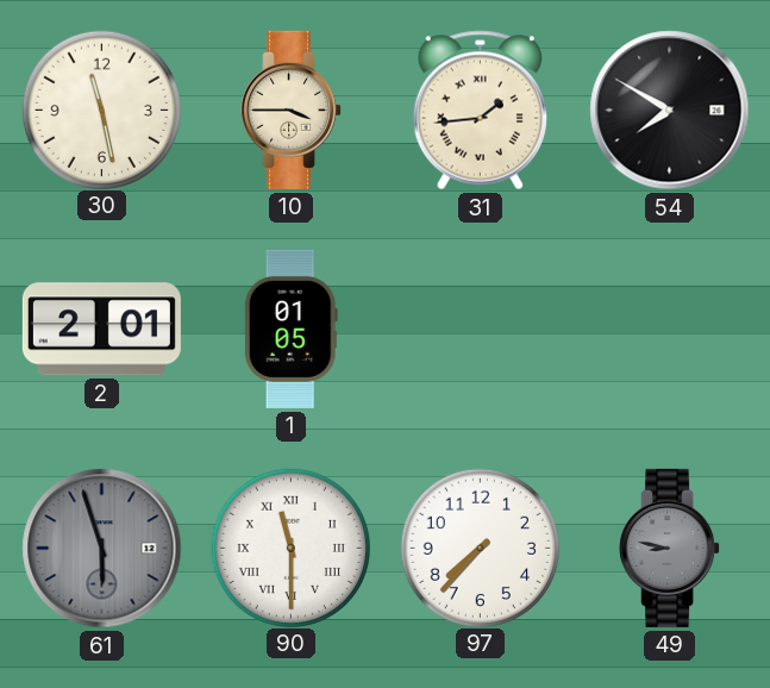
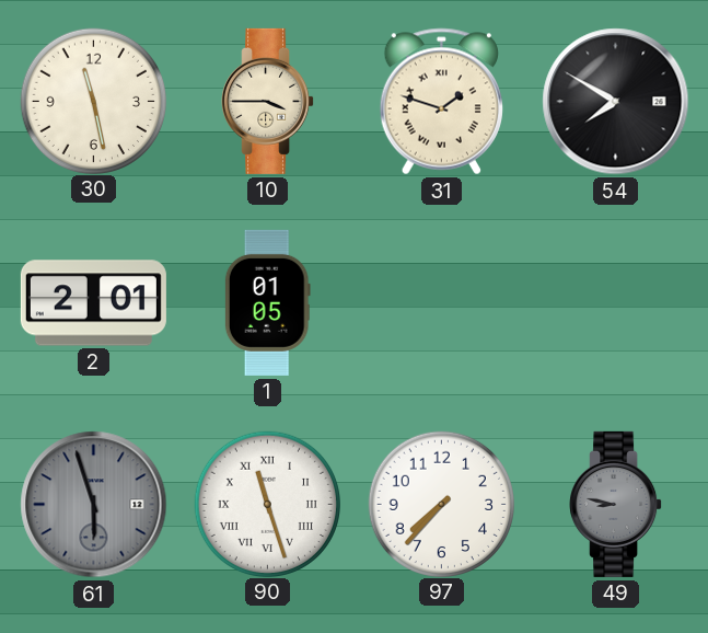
31: 1:44 -> 1:48 (441, 102)
90: 11:30 -> 11:27 (267, 504)
